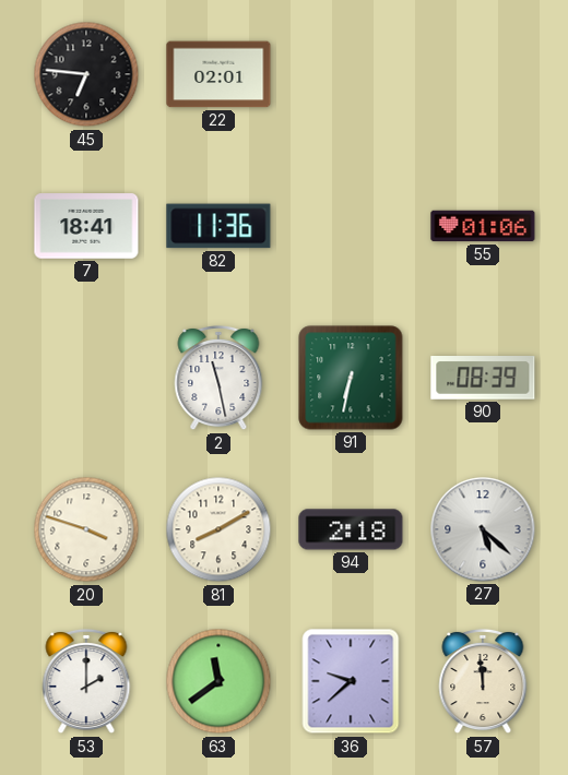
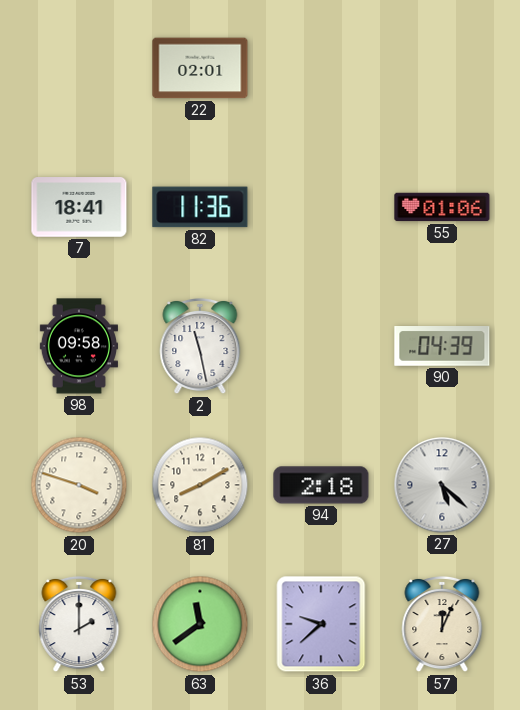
45: 6:46 -> none (86, 74)
98: none -> 09:58 (78, 346)
91: 6:32 -> none (351, 378)
90: 08:39 -> 04:39 (442, 347)
57: 11:59 -> 12:04 (442, 624)
